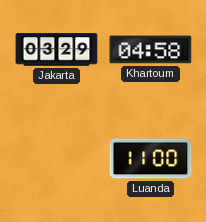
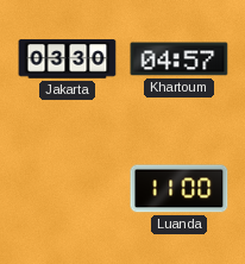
Jakarta: 03:29 -> 03:30 (68, 59)
Khartoum: 04:58 -> 04:57 (180, 59)
